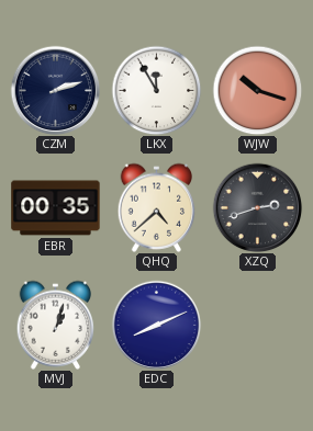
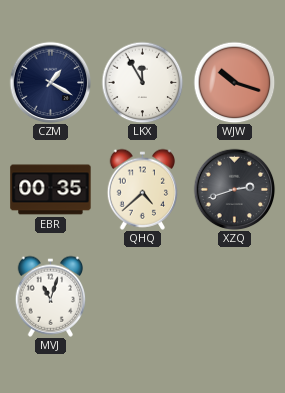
CZM: 2:12 -> 1:20 (50, 82)
MVJ: 1:03 -> 11:03 (51, 296)
EDC: 8:11 -> none (156, 325)
